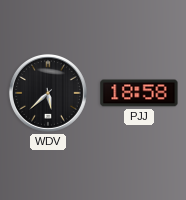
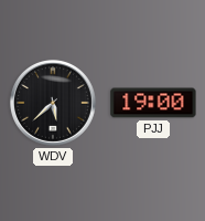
PJJ: 18:58 -> 19:00 (153, 103)
